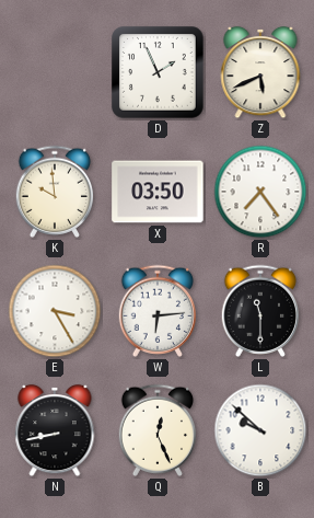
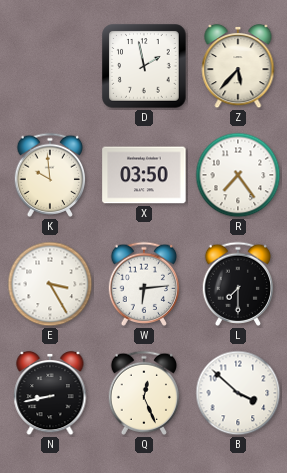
D: 1:56 -> 1:58 (144, 66)
Z: 5:41 -> 5:37 (238, 66)
L: 11:30 -> 7:30 (238, 284)
B: 9:52 -> 3:52 (238, 393)
